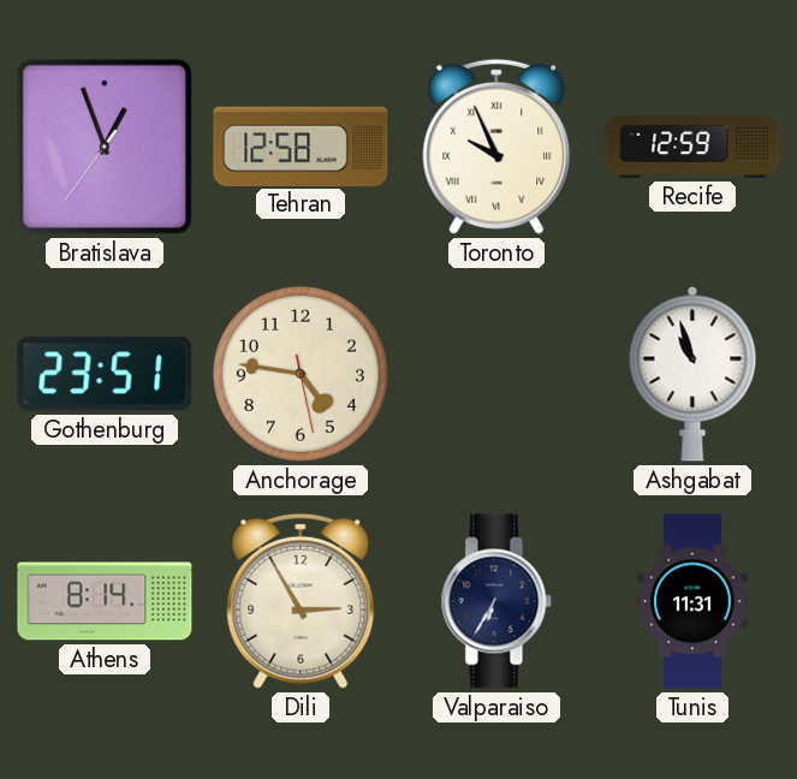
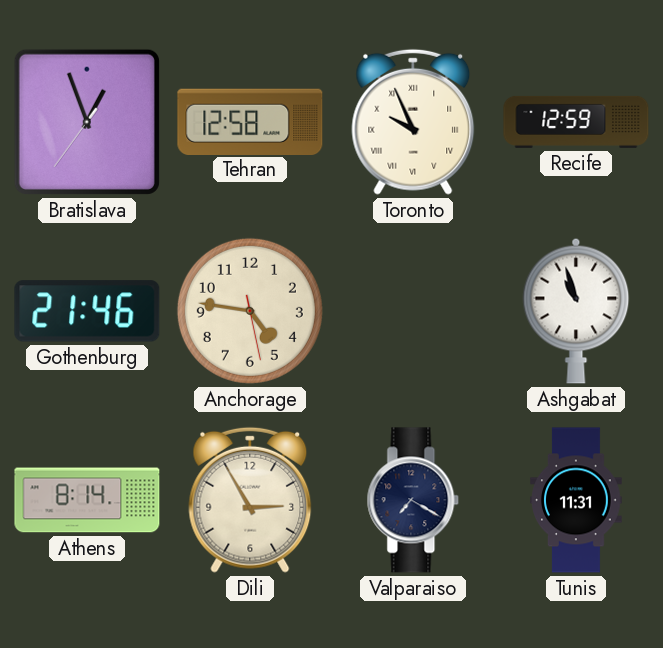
Gothenburg: 23:51 -> 21:46 (87, 311)
Valparaiso: 6:35 -> 7:20 (413, 500)
